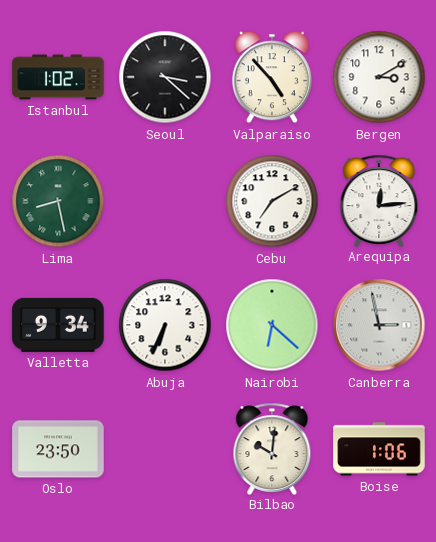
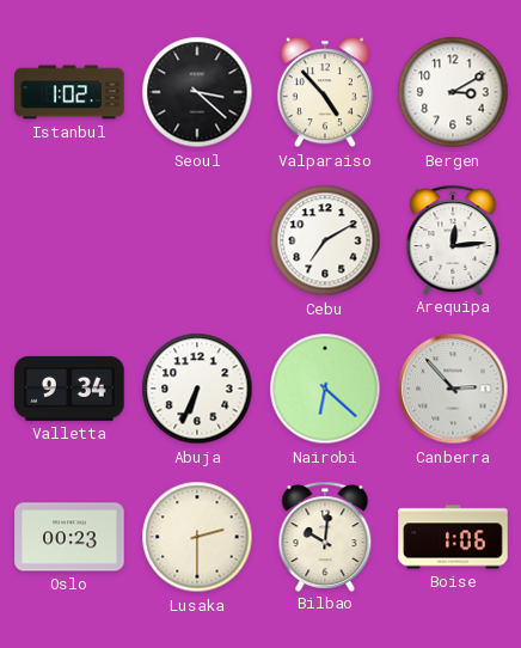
Lima: 8:28 -> none (58, 201)
Canberra: 2:58 -> 2:53 (453, 389)
Oslo: 23:50 -> 00:23 (69, 537)
Lusaka: none -> 2:30 (197, 537)
